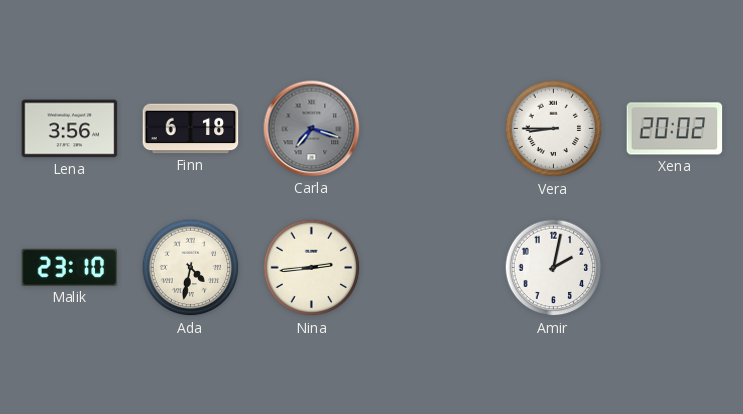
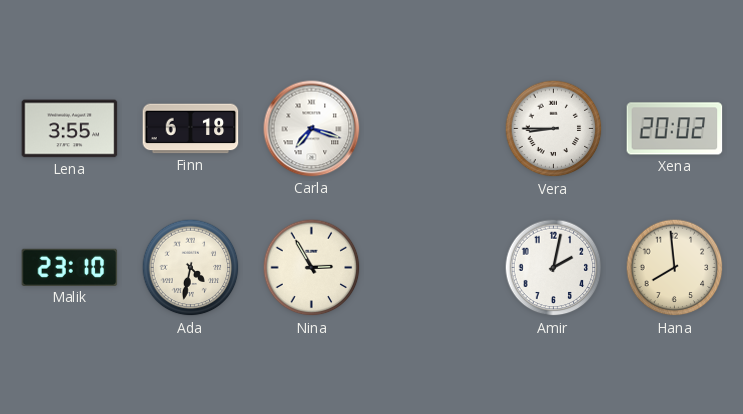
Lena: 3:56 -> 3:55 (70, 129)
Carla dial: grey -> white (312, 129)
Nina: 2:44 -> 2:55 (312, 268)
Hana: none -> 7:59 (675, 268)
